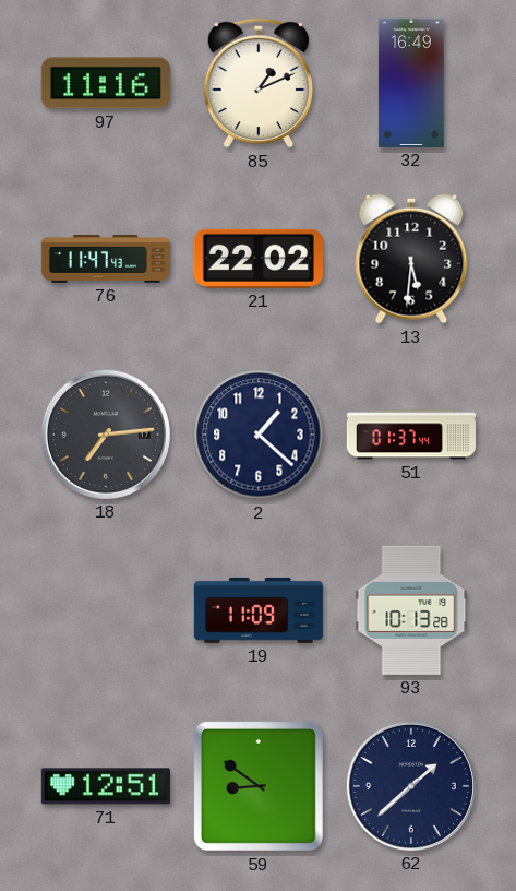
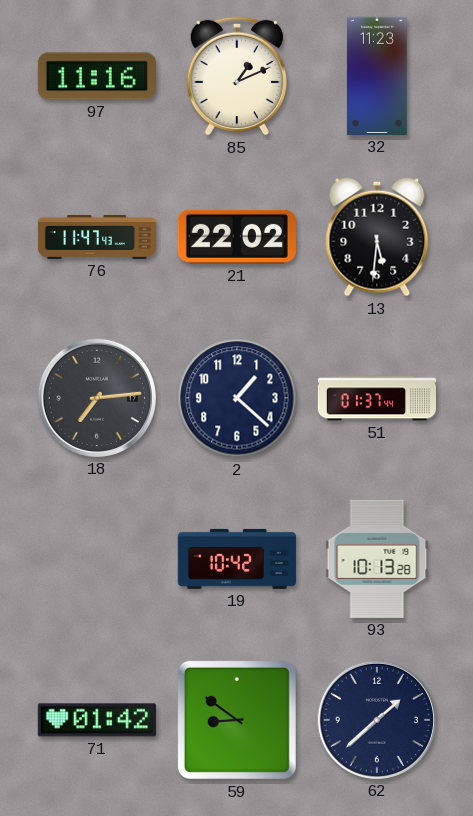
32: 16:49 -> 11:23 (377, 76)
19: 11:09 -> 10:42 (237, 559)
71: 12:51 -> 01:42 (97, 720)
